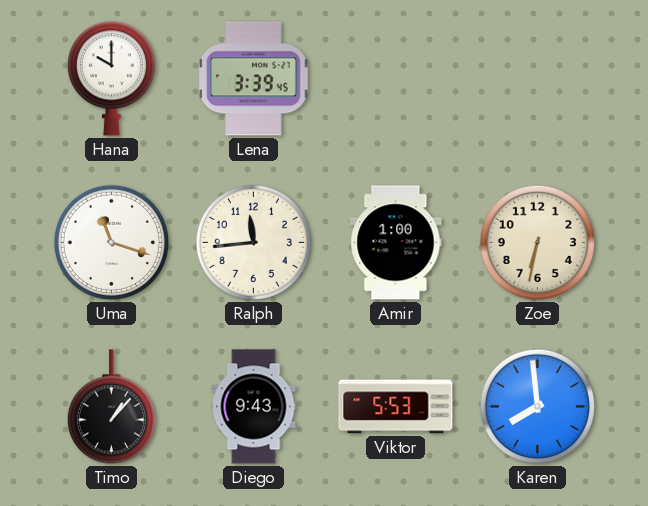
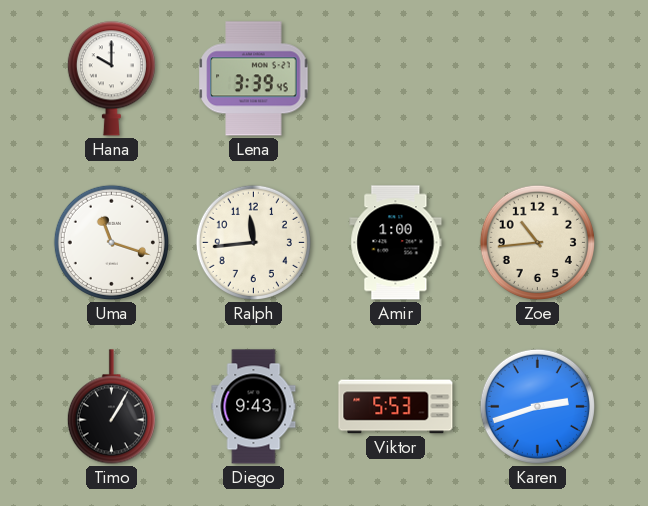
Zoe: 6:32 -> 10:44 (537, 242)
Timo: 1:07 -> 1:05 (111, 407)
Karen: 7:59 -> 2:42 (537, 406)
